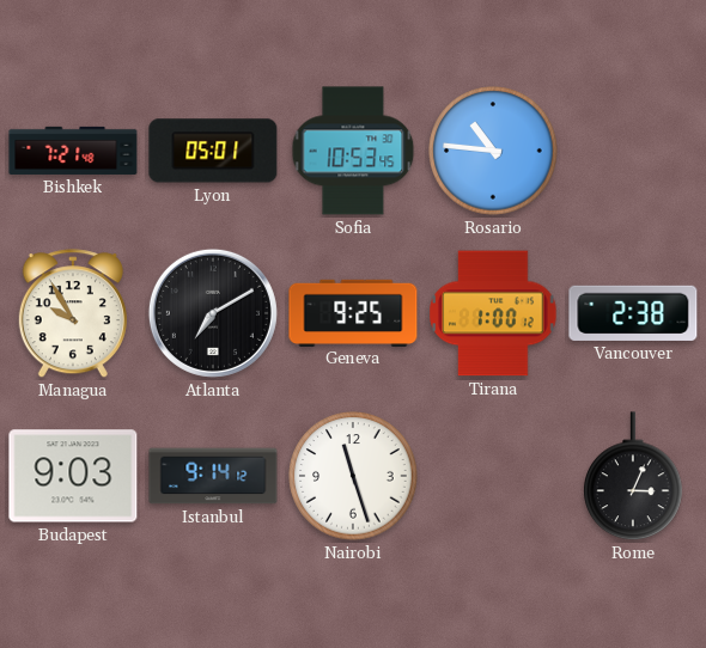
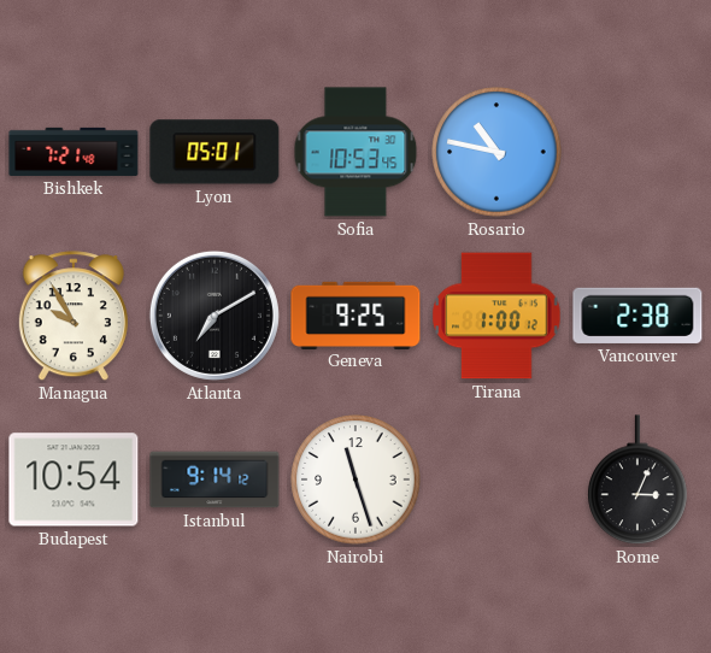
Rosario: 10:46 -> 10:47 (496, 152)
Budapest: 9:03 -> 10:54 (74, 480)
